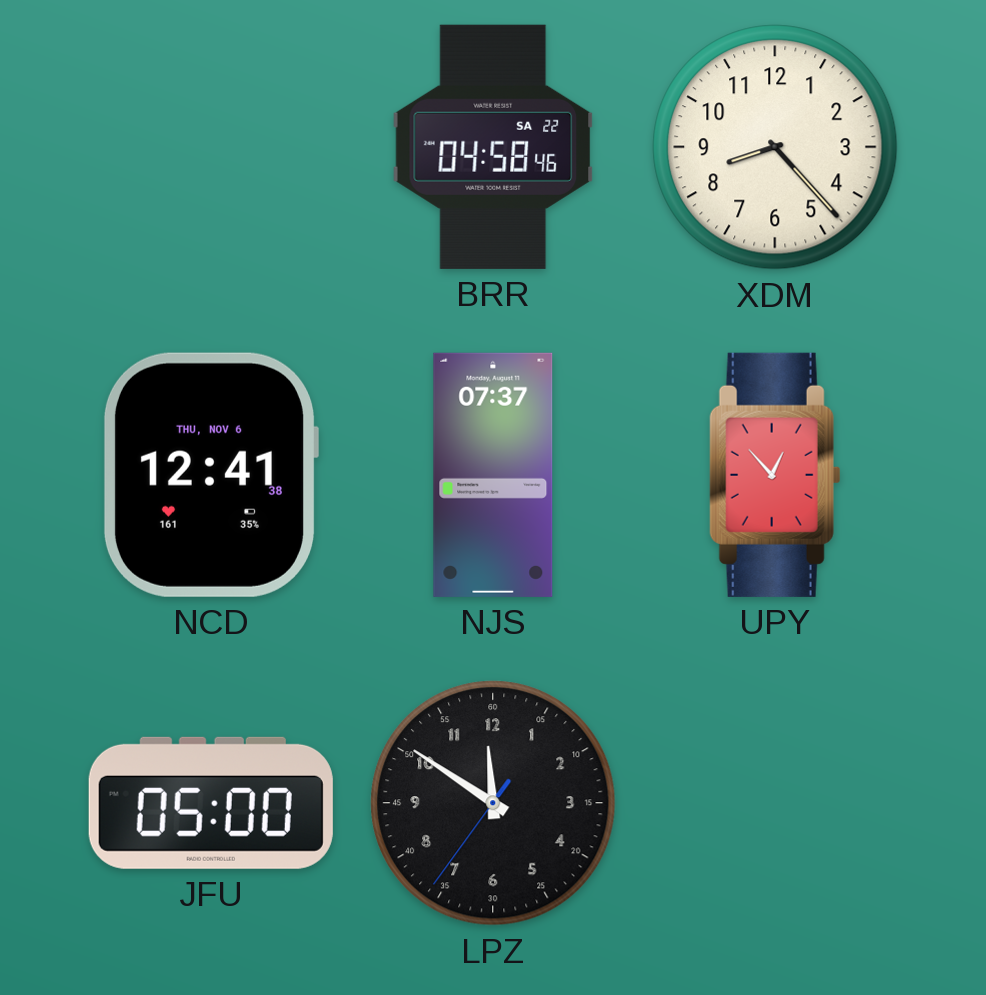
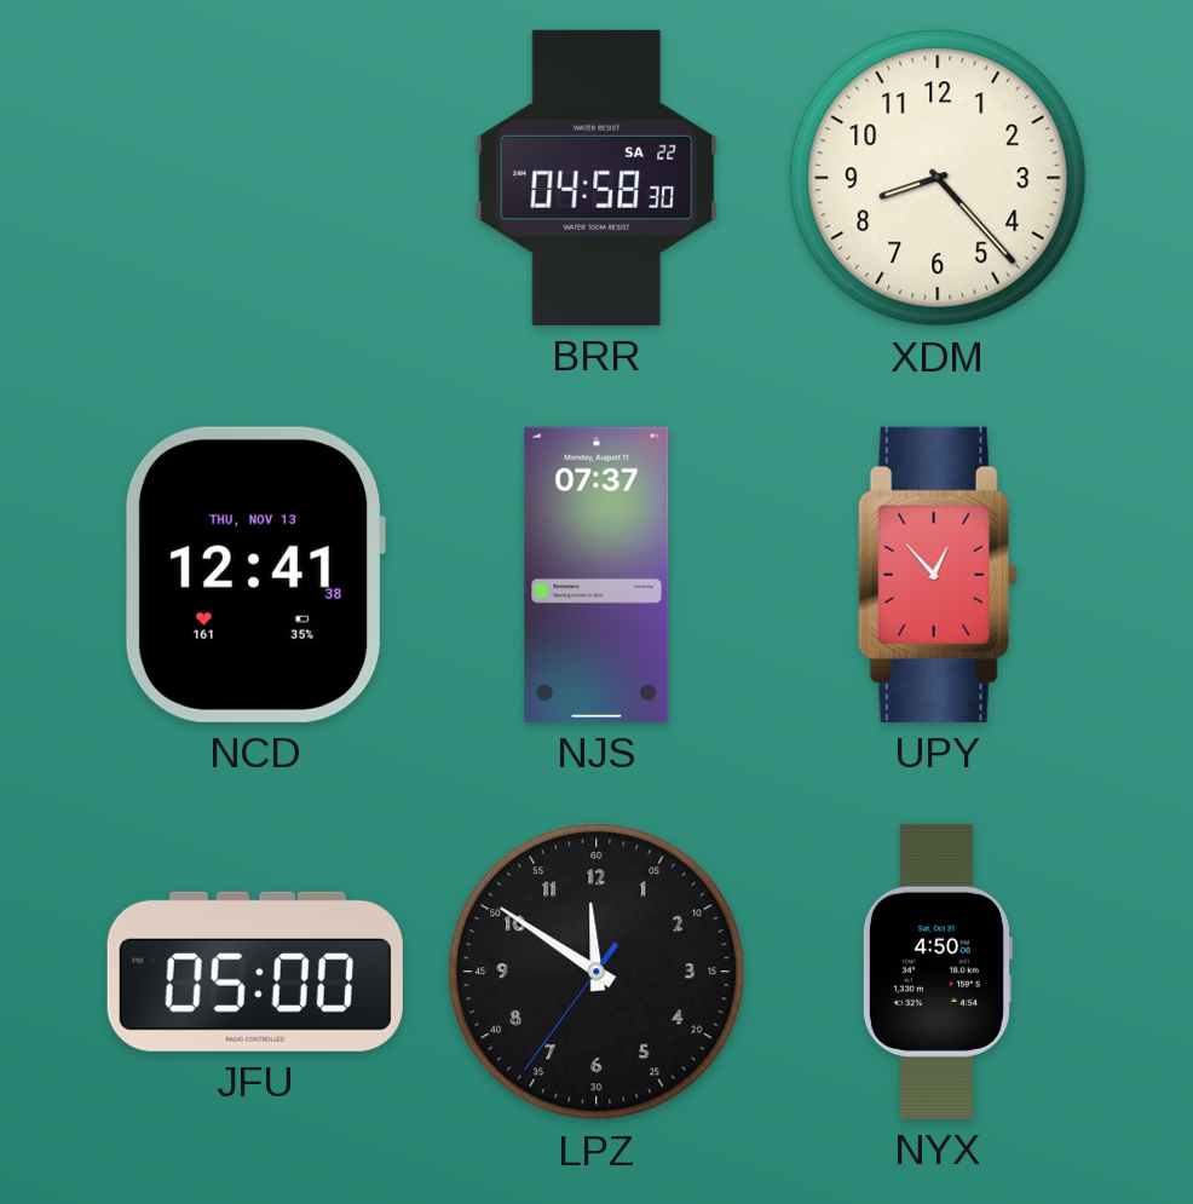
BRR: 04:58:46 -> 04:58:30 (596, 178)
NCD date: THU, NOV 6 -> THU, NOV 13 (254, 575)
NYX: none -> 4:50 (936, 972)
